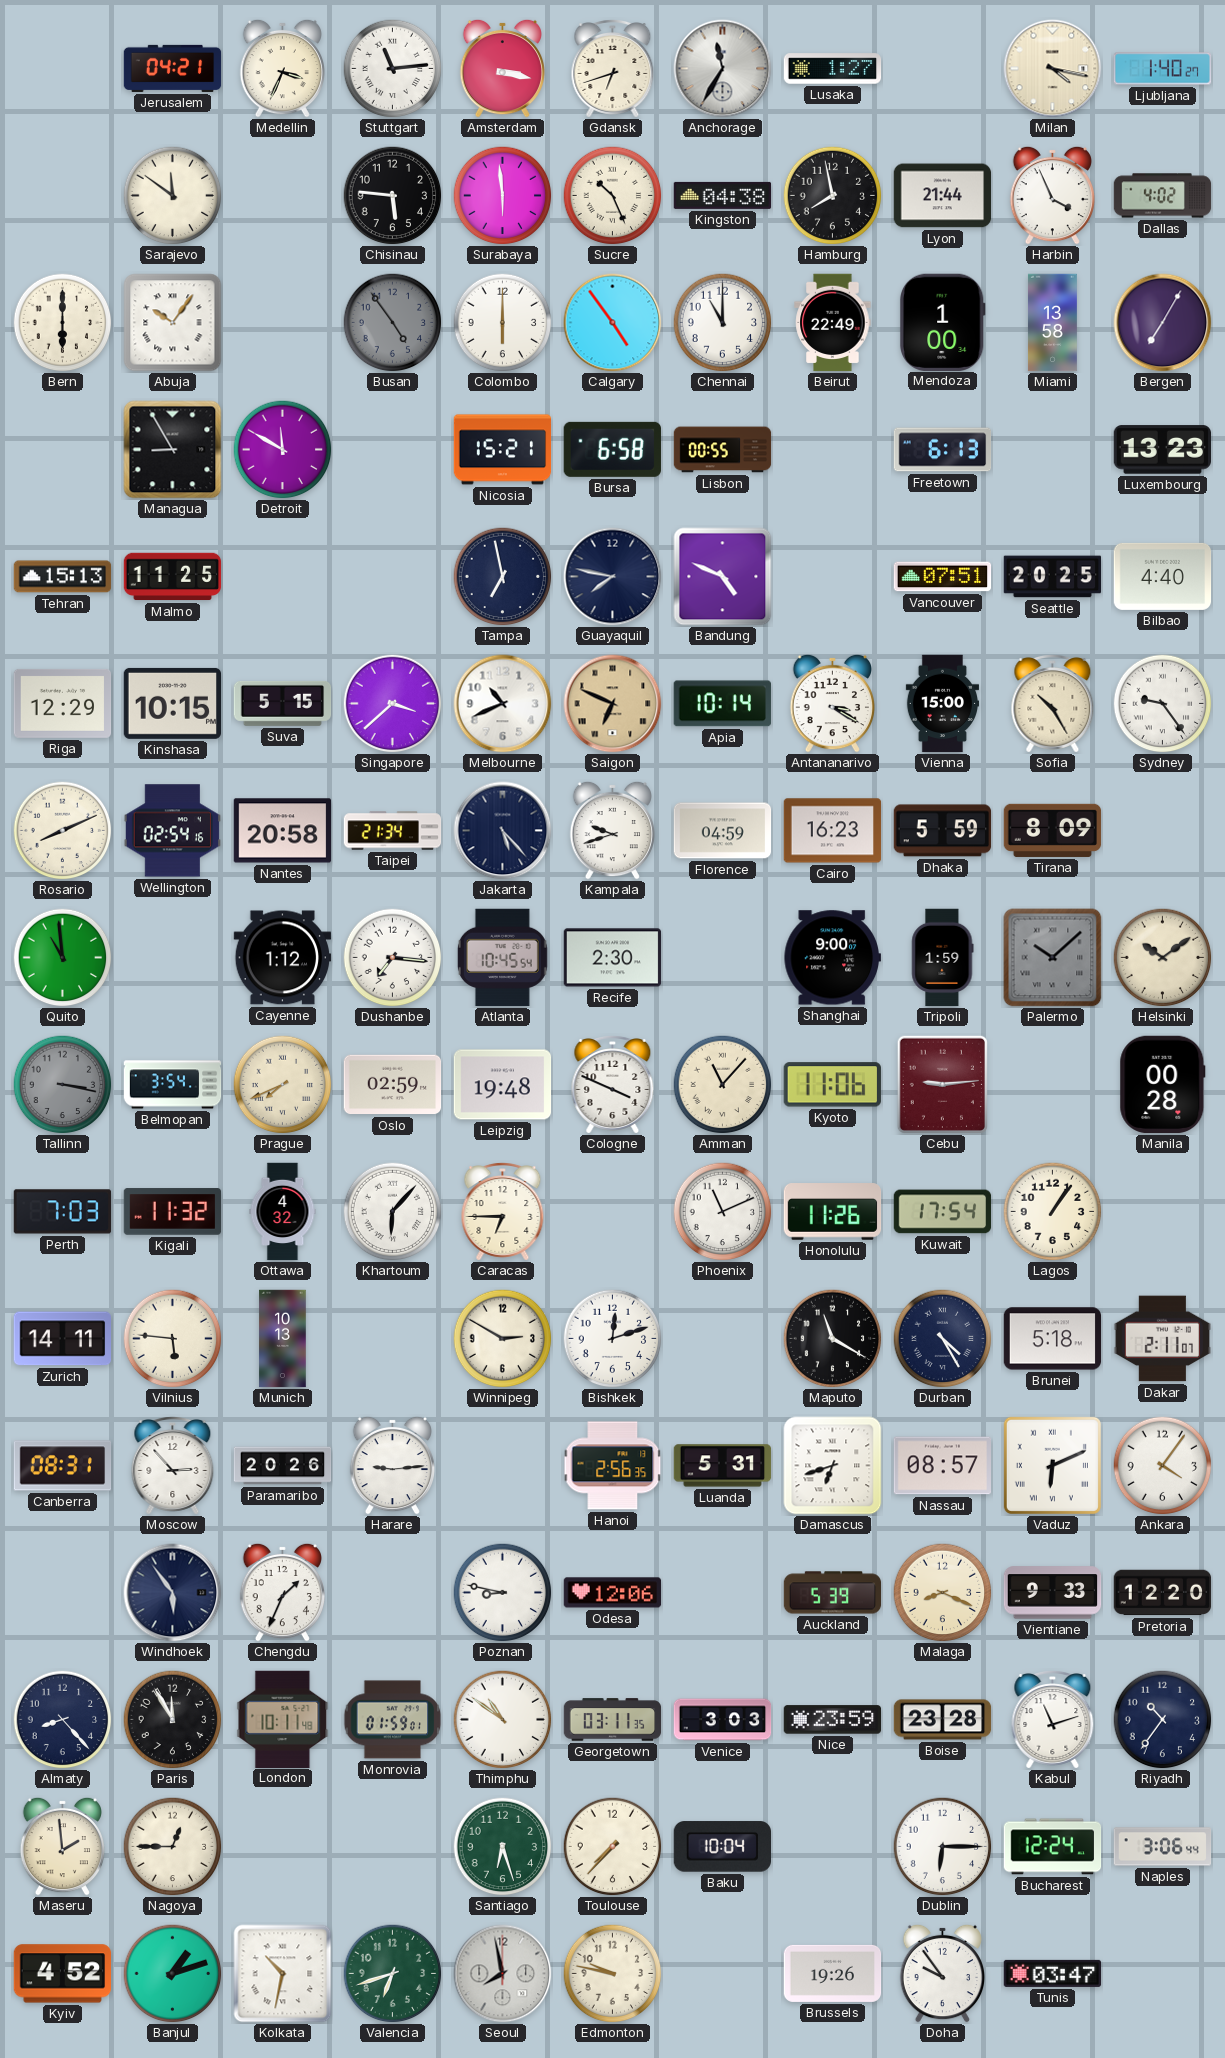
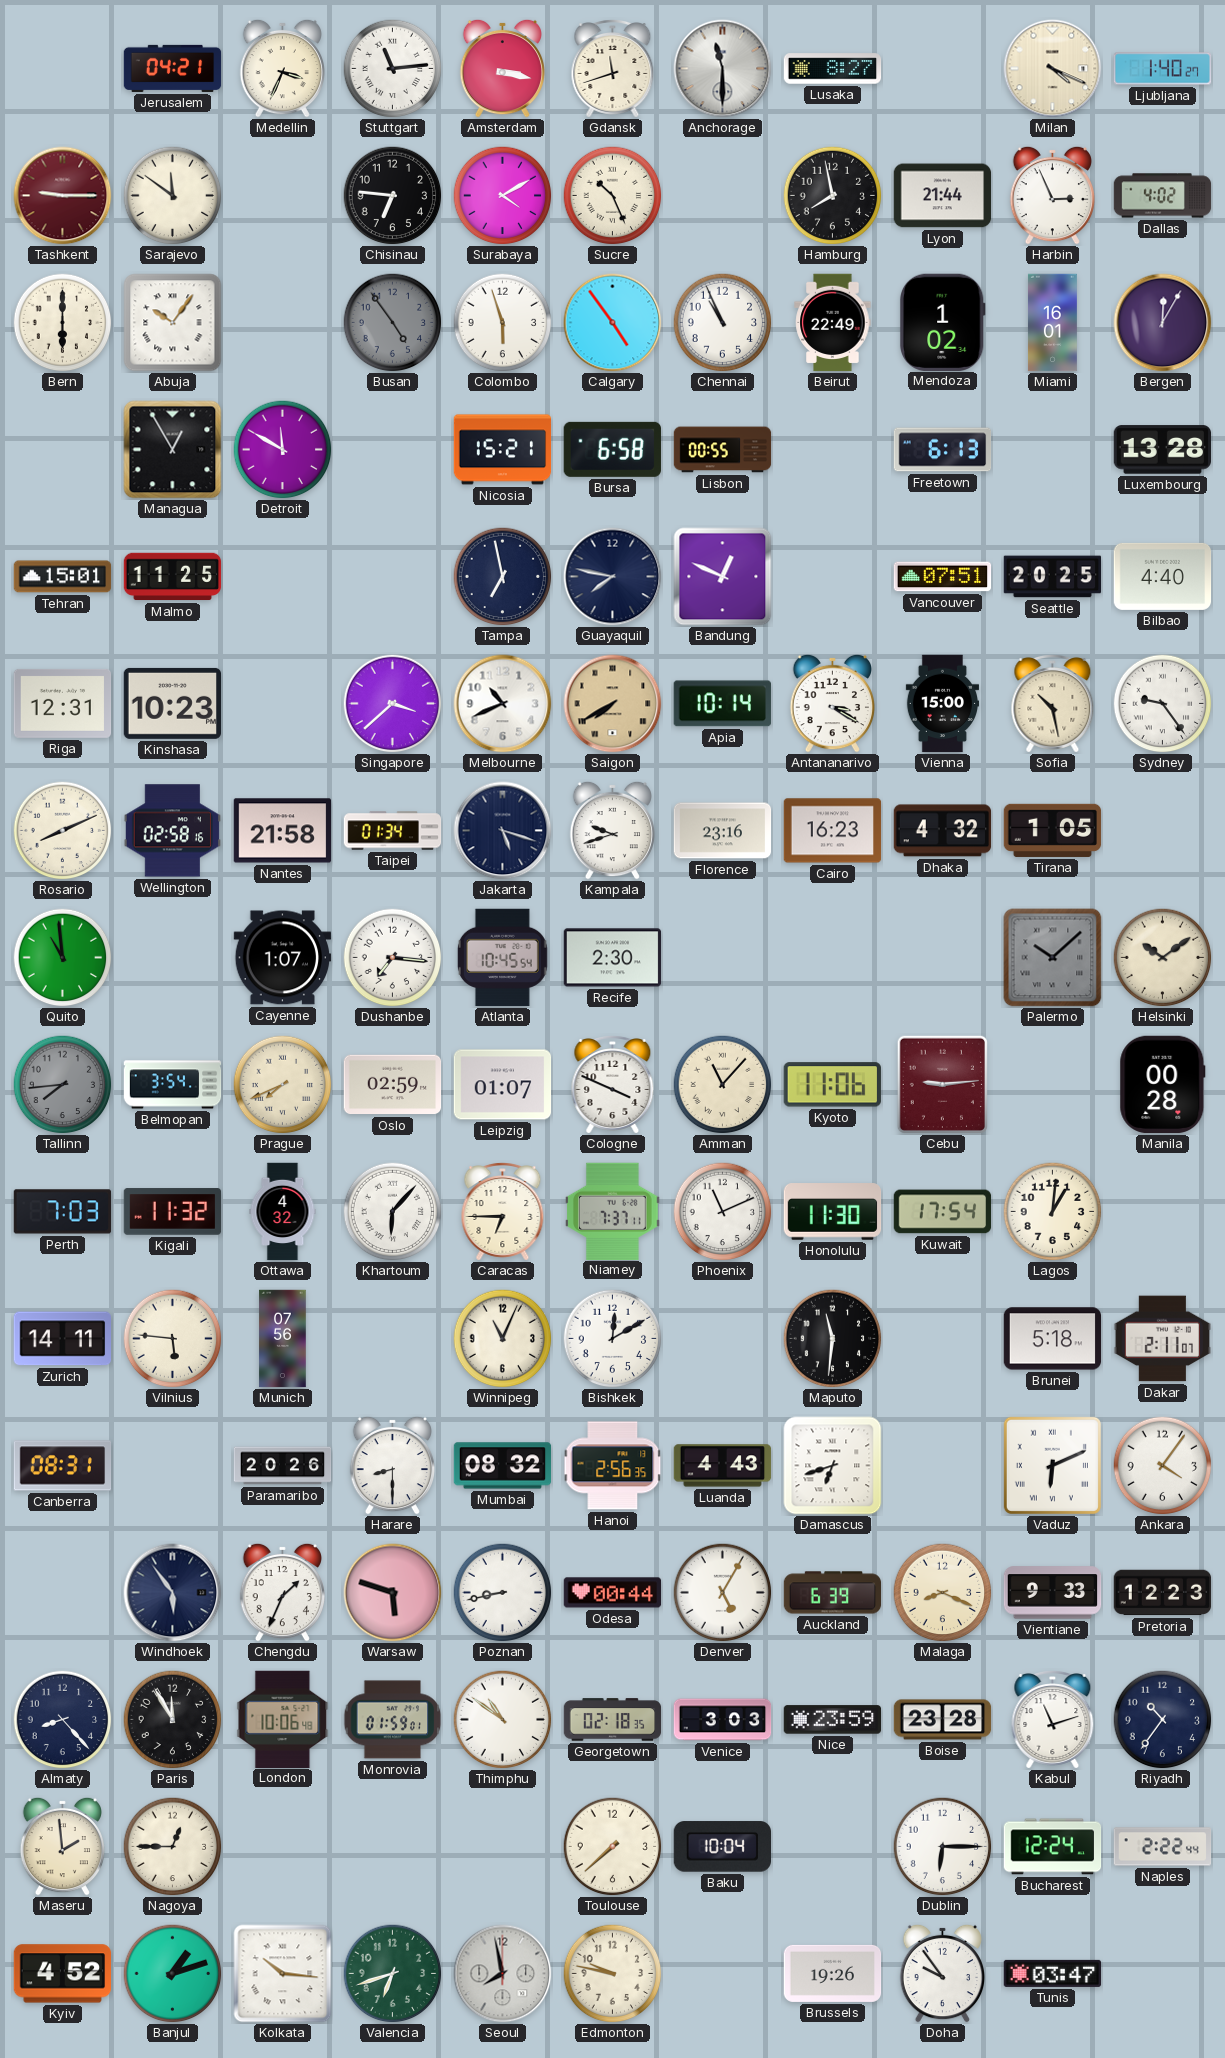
Gdansk: 6:42 -> 11:42 (613, 69)
Anchorage: 11:35 -> 11:30 (723, 69)
Lusaka: 1:27 -> 8:27 (833, 69)
Milan: 4:17 -> 4:19 (1053, 69)
Tashkent: none -> 9:15 (63, 196)
Chisinau: 5:46 -> 6:46 (393, 196)
Surabaya: 5:59 -> 4:10 (503, 196)
Kingston: 04:38 -> none (723, 195)
Harbin: 3:56 -> 2:56 (1052, 195)
Colombo: 6:00 -> 5:57 (503, 323)
Chennai: 11:00 -> 10:56 (723, 323)
Mendoza: 1:00 -> 1:02 (942, 322)
Miami: 13:58 -> 16:01 (1052, 323)
Bergen: 7:05 -> 12:05 (1163, 323)
Managua: 8:55 -> 12:55 (173, 450)
Luxembourg: 13:23 -> 13:28 (1162, 450)
Tehran: 15:13 -> 15:01 (63, 577)
Bandung: 4:49 -> 12:49 (723, 577)
Riga: 12:29 -> 12:31 (63, 703)
Kinshasa: 10:15 -> 10:23 (172, 703)
Suva: 5:15 -> none (283, 703)
Saigon: 6:49 -> 7:40 (613, 704)
Sofia: 10:25 -> 10:28 (1053, 704)
Wellington: 02:54 -> 02:58 (172, 831)
Nantes: 20:58 -> 21:58 (283, 831)
Taipei: 21:34 -> 01:34 (393, 831)
Jakarta: 5:23 -> 5:18 (503, 831)
Florence: 04:59 -> 23:16 (723, 831)
Dhaka: 5:59 -> 4:32 (943, 831)
Tirana: 8:09 -> 1:05 (1053, 830)
Cayenne: 1:12 -> 1:07 (283, 958)
Shanghai: 9:00 -> none (832, 958)
Tripoli: 1:59 -> none (943, 958)
Tallinn: 3:17 -> 7:44 (63, 1085)
Leipzig: 19:48 -> 01:07 (503, 1085)
Niamey: none -> 7:37 (613, 1211)
Honolulu: 11:26 -> 11:30 (833, 1212)
Lagos: 1:06 -> 1:01 (1053, 1212)
Munich: 10:13 -> 07:56 (283, 1339)
Winnipeg: 2:50 -> 11:04 (503, 1339)
Bishkek: 12:12 -> 12:10 (613, 1339)
Maputo: 11:20 -> 11:31 (833, 1339)
Durban: 4:25 -> none (943, 1339)
Moscow: 2:53 -> none (173, 1466)
Harare: 9:14 -> 8:30 (392, 1465)
Mumbai: none -> 08:32 (503, 1466)
Luanda: 5:31 -> 4:43 (723, 1466)
Nassau: 08:57 -> none (943, 1466)
Warsaw: none -> 5:48 (393, 1593)
Poznan: 8:47 -> 8:43 (503, 1593)
Odesa: 12:06 -> 00:44 (613, 1593)
Denver: none -> 5:05 (723, 1593)
Auckland: 5:39 -> 6:39 (833, 1593)
Pretoria: 12:20 -> 12:23 (1163, 1593)
London: 10:11 -> 10:06 (283, 1719)
Georgetown: 03:11 -> 02:18 (613, 1720)
Santiago: 6:27 -> none (503, 1847)
Toulouse: 7:37 -> 7:38 (613, 1847)
Naples: 3:06 -> 2:22 (1163, 1847)
Kolkata: 10:32 -> 10:16 (283, 1974)
